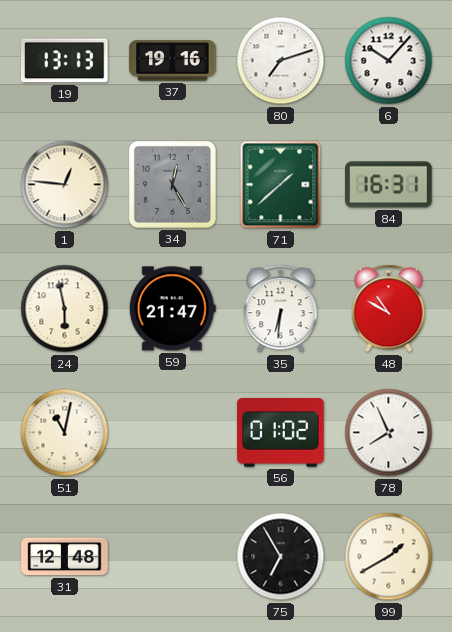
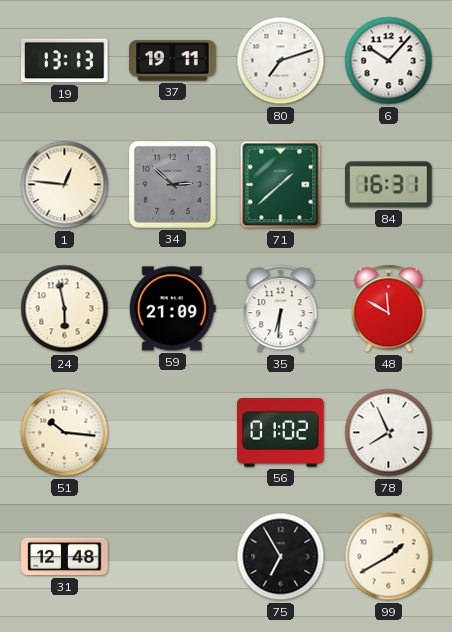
37: 19:16 -> 19:11 (173, 61)
34: 12:25 -> 2:52 (172, 184)
59: 21:47 -> 21:09 (172, 309)
48: 10:50 -> 11:50 (389, 309)
51: 11:02 -> 10:16 (65, 433)
